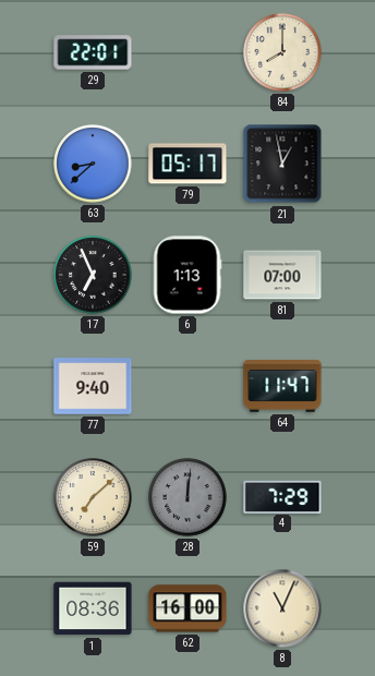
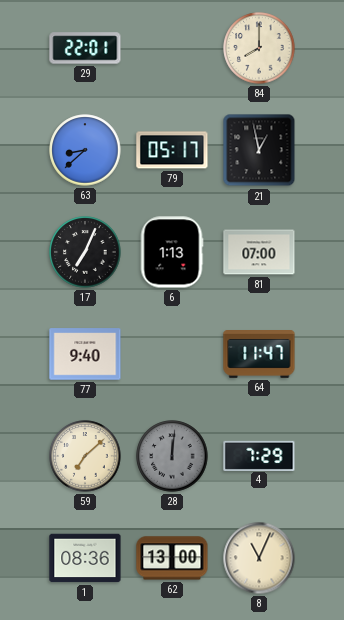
17: 6:56 -> 7:04 (85, 252)
62: 16:00 -> 13:00 (172, 558)
